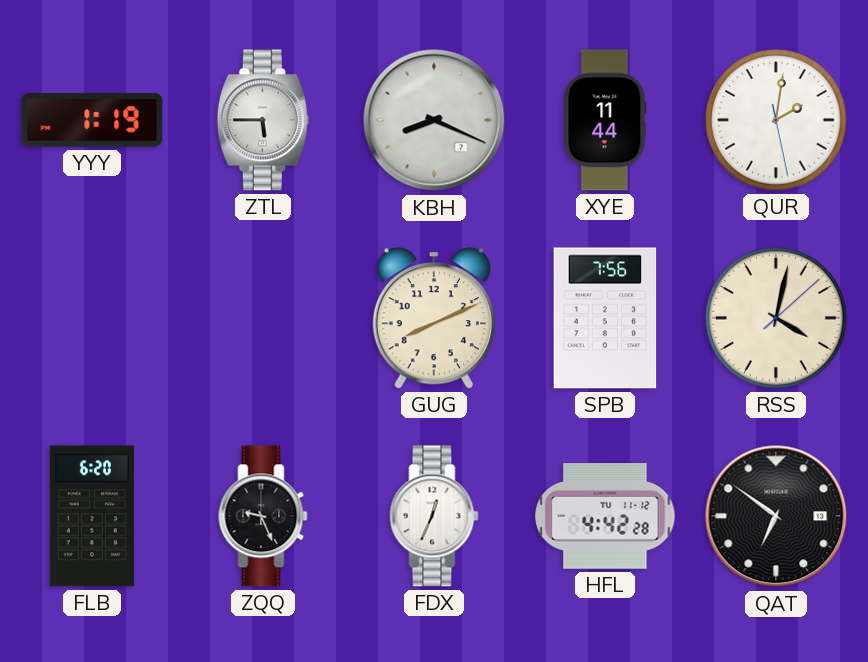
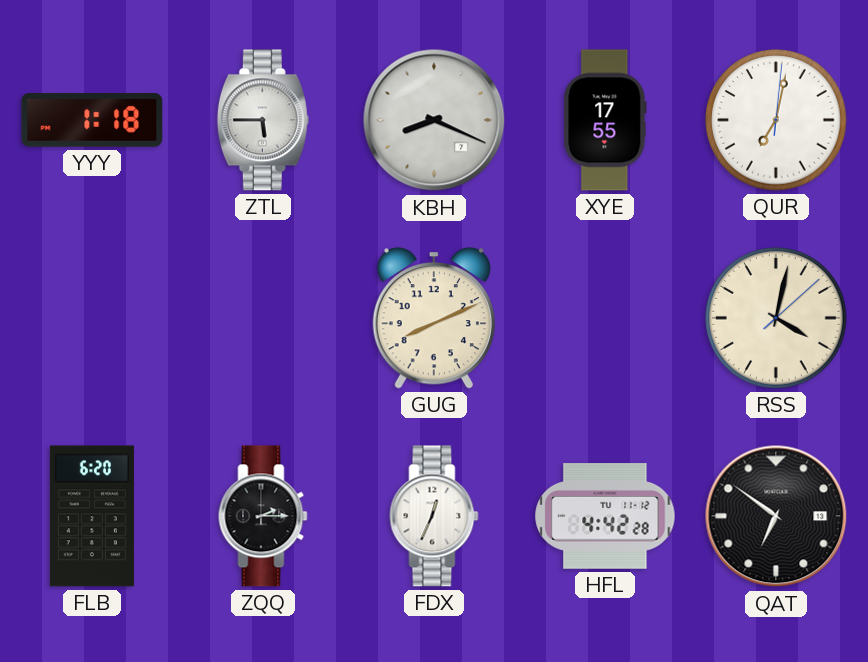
YYY: 1:19 -> 1:18 (92, 120)
XYE: 11:44 -> 17:55 (605, 120)
QUR: 2:01 -> 7:02 (776, 120)
SPB: 7:56 -> none (605, 318)
ZQQ: 9:26 -> 2:15 (263, 516)
